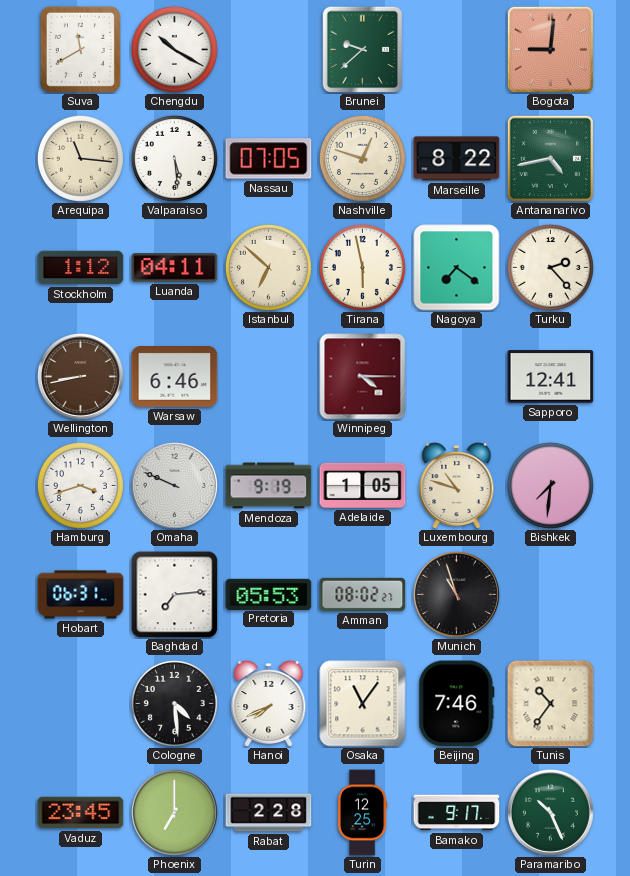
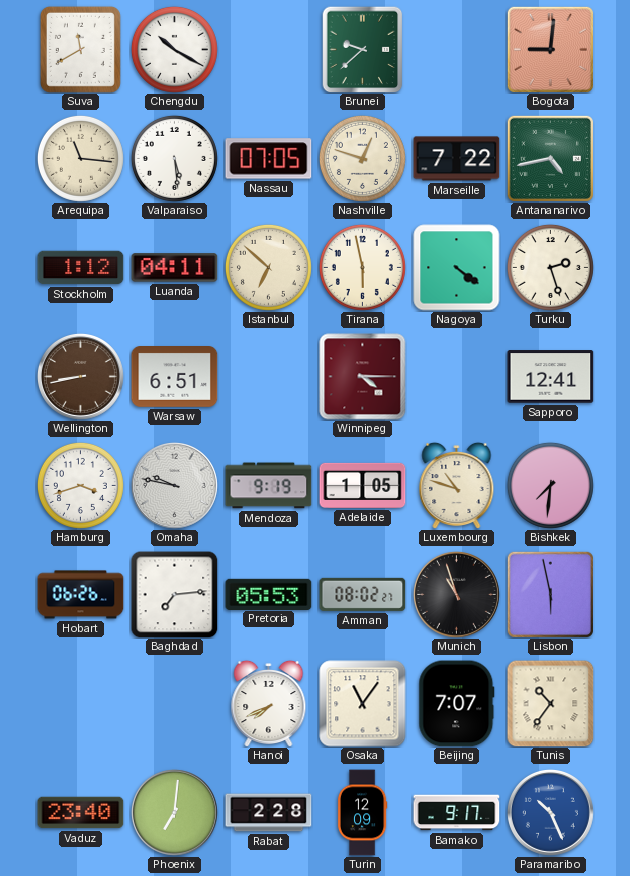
Marseille: 8:22 -> 7:22 (457, 159)
Nagoya: 7:21 -> 4:21 (457, 268)
Turku: 2:23 -> 2:27 (550, 267)
Warsaw: 6:46 -> 6:51 (175, 377)
Omaha: 9:49 -> 9:47 (174, 485)
Hobart: 06:31 -> 06:26 (81, 595)
Lisbon: none -> 5:58 (550, 594)
Cologne: 4:29 -> none (174, 703)
Beijing: 7:46 -> 7:07 (457, 704)
Vaduz: 23:45 -> 23:40 (81, 813)
Phoenix: 7:00 -> 7:01 (174, 812)
Turin: 12:25 -> 12:09 (362, 813)
Paramaribo dial: green -> blue (550, 812)
